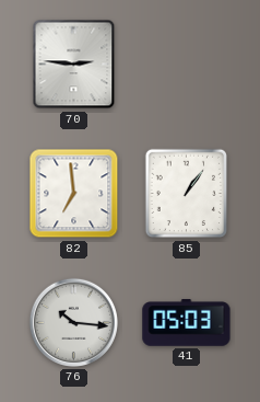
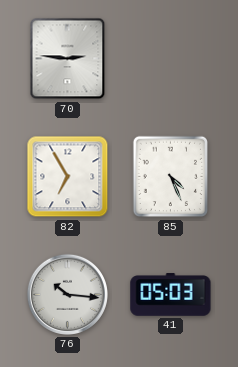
82: 6:59 -> 6:55 (68, 177)
85: 1:06 -> 4:26 (171, 177)
